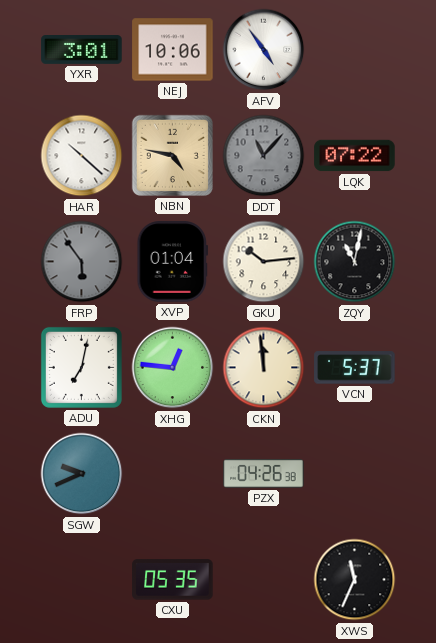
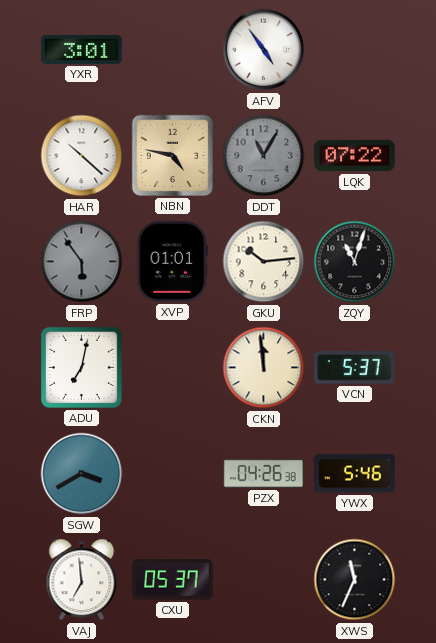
NEJ: 10:06 -> none (173, 50)
DDT: 11:07 -> 11:05 (264, 156)
XVP: 01:04 -> 01:01 (173, 262)
ZQY: 11:02 -> 11:03 (355, 262)
XHG: 12:46 -> none (173, 368)
SGW: 9:41 -> 3:40 (82, 474)
YWX: none -> 5:46 (355, 474)
VAJ: none -> 6:59 (82, 580)
CXU: 05:35 -> 05:37 (173, 580)
